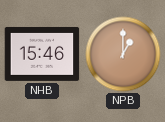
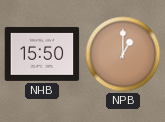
NHB: 15:46 -> 15:50 (42, 54)
